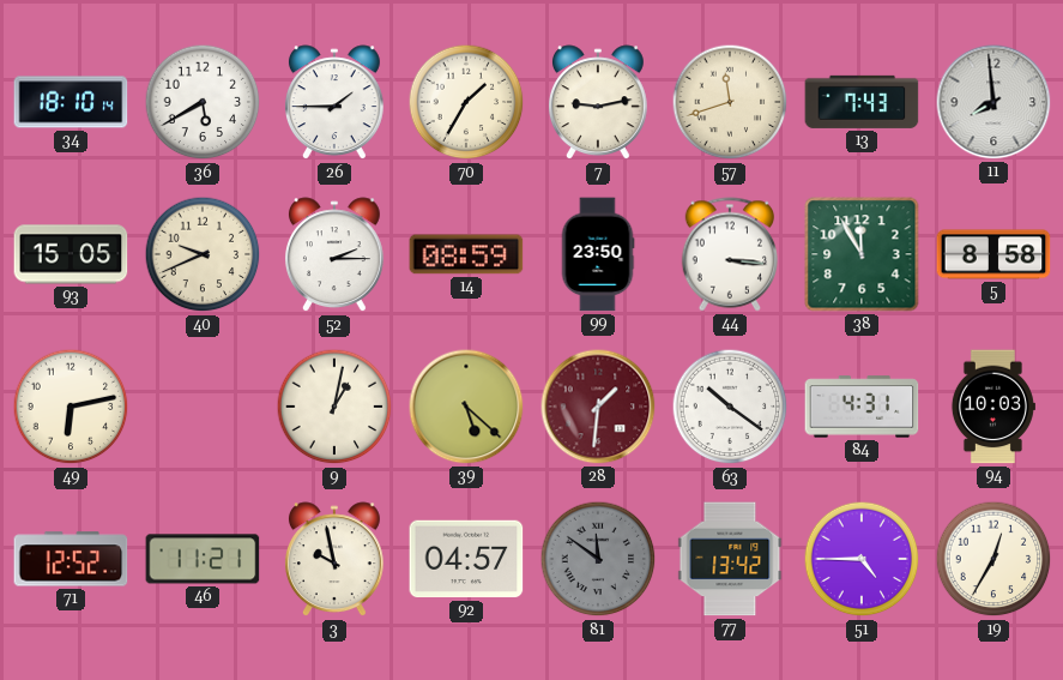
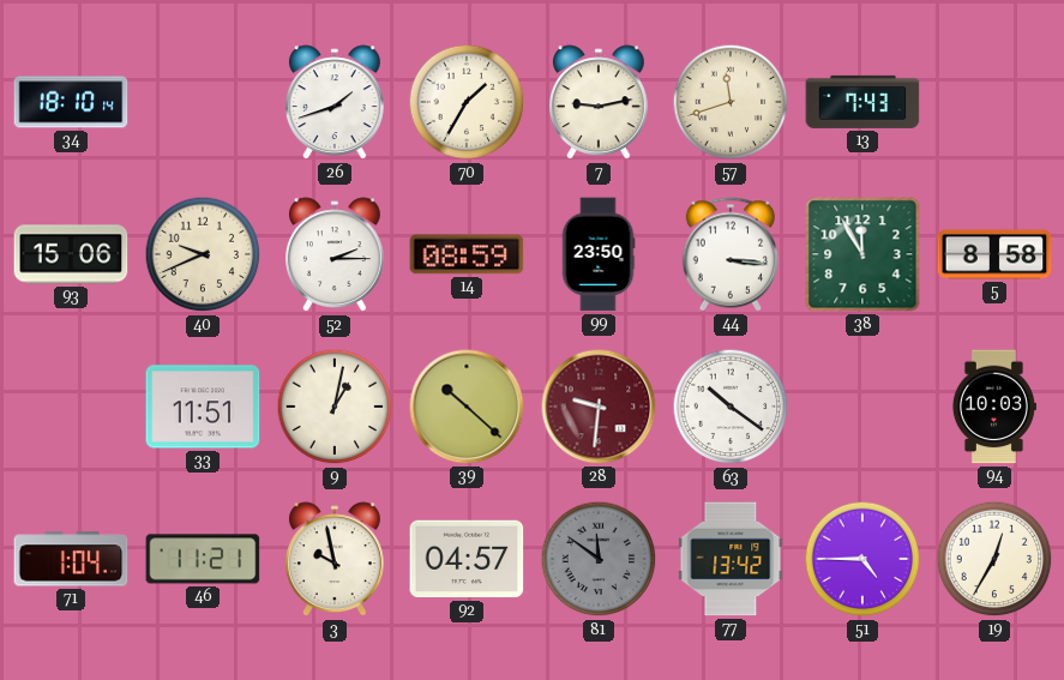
36: 5:40 -> none (203, 102)
26: 1:45 -> 1:42 (335, 103)
11: 7:59 -> none (993, 102)
93: 15:05 -> 15:06 (71, 254)
49: 6:13 -> none (71, 407)
33: none -> 11:51 (203, 407)
39: 5:22 -> 10:22 (467, 407)
28: 1:31 -> 9:31 (599, 407)
84: 4:31 -> none (862, 407)
71: 12:52 -> 1:04 (71, 559)
